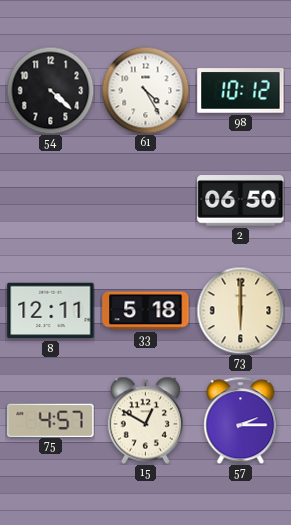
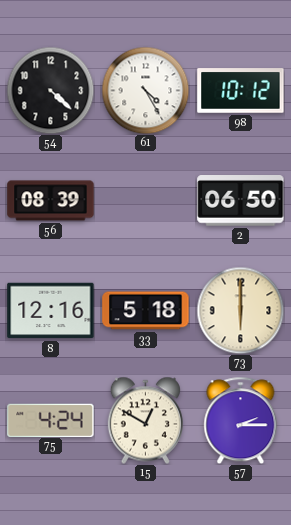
56: none -> 08:39 (51, 201)
8: 12:11 -> 12:16 (51, 311)
75: 4:57 -> 4:24 (51, 420)
